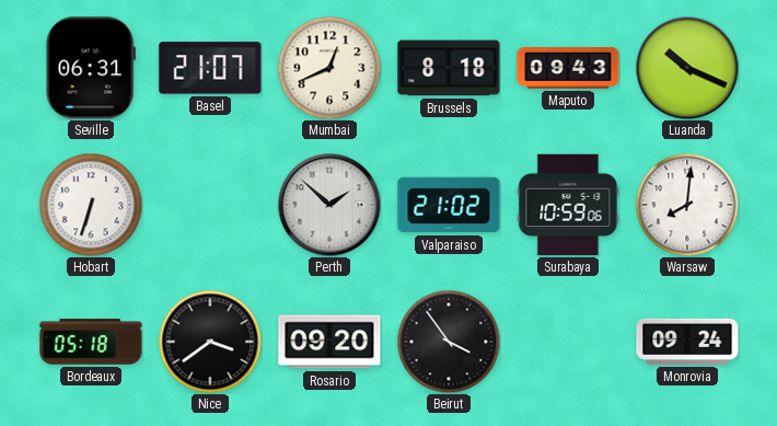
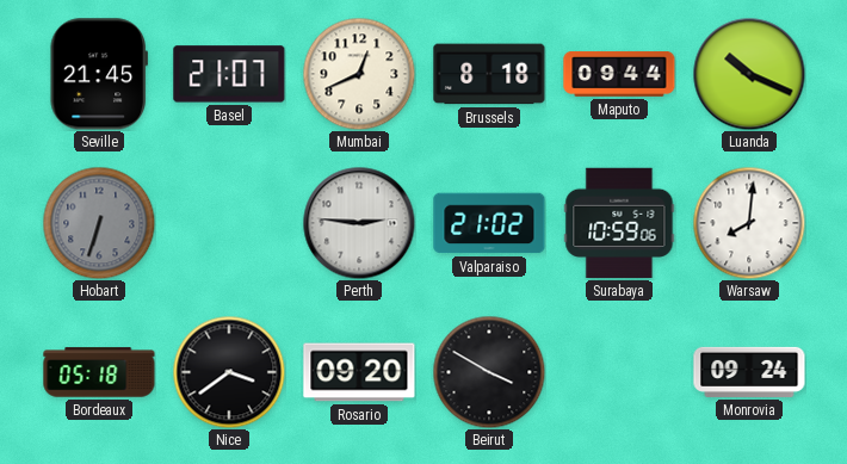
Seville: 06:31 -> 21:45 (98, 74)
Maputo: 09:43 -> 09:44 (619, 75)
Hobart dial: white -> grey (99, 223)
Perth: 1:52 -> 2:46 (359, 223)
Beirut: 3:54 -> 3:50 (489, 372)
